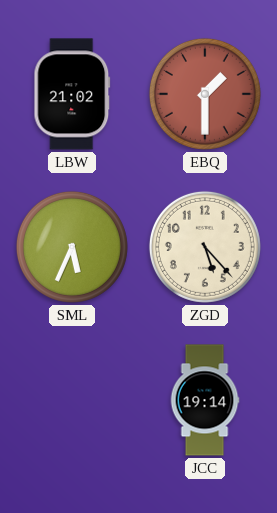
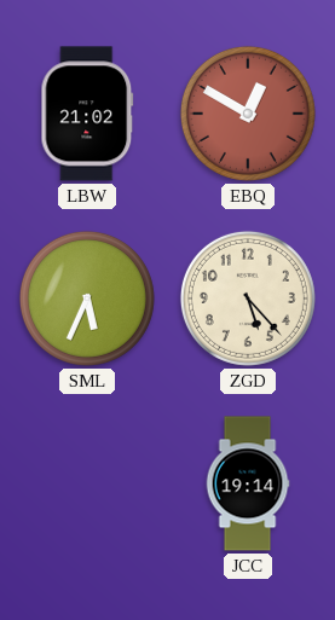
EBQ: 1:30 -> 12:50 (248, 114)
